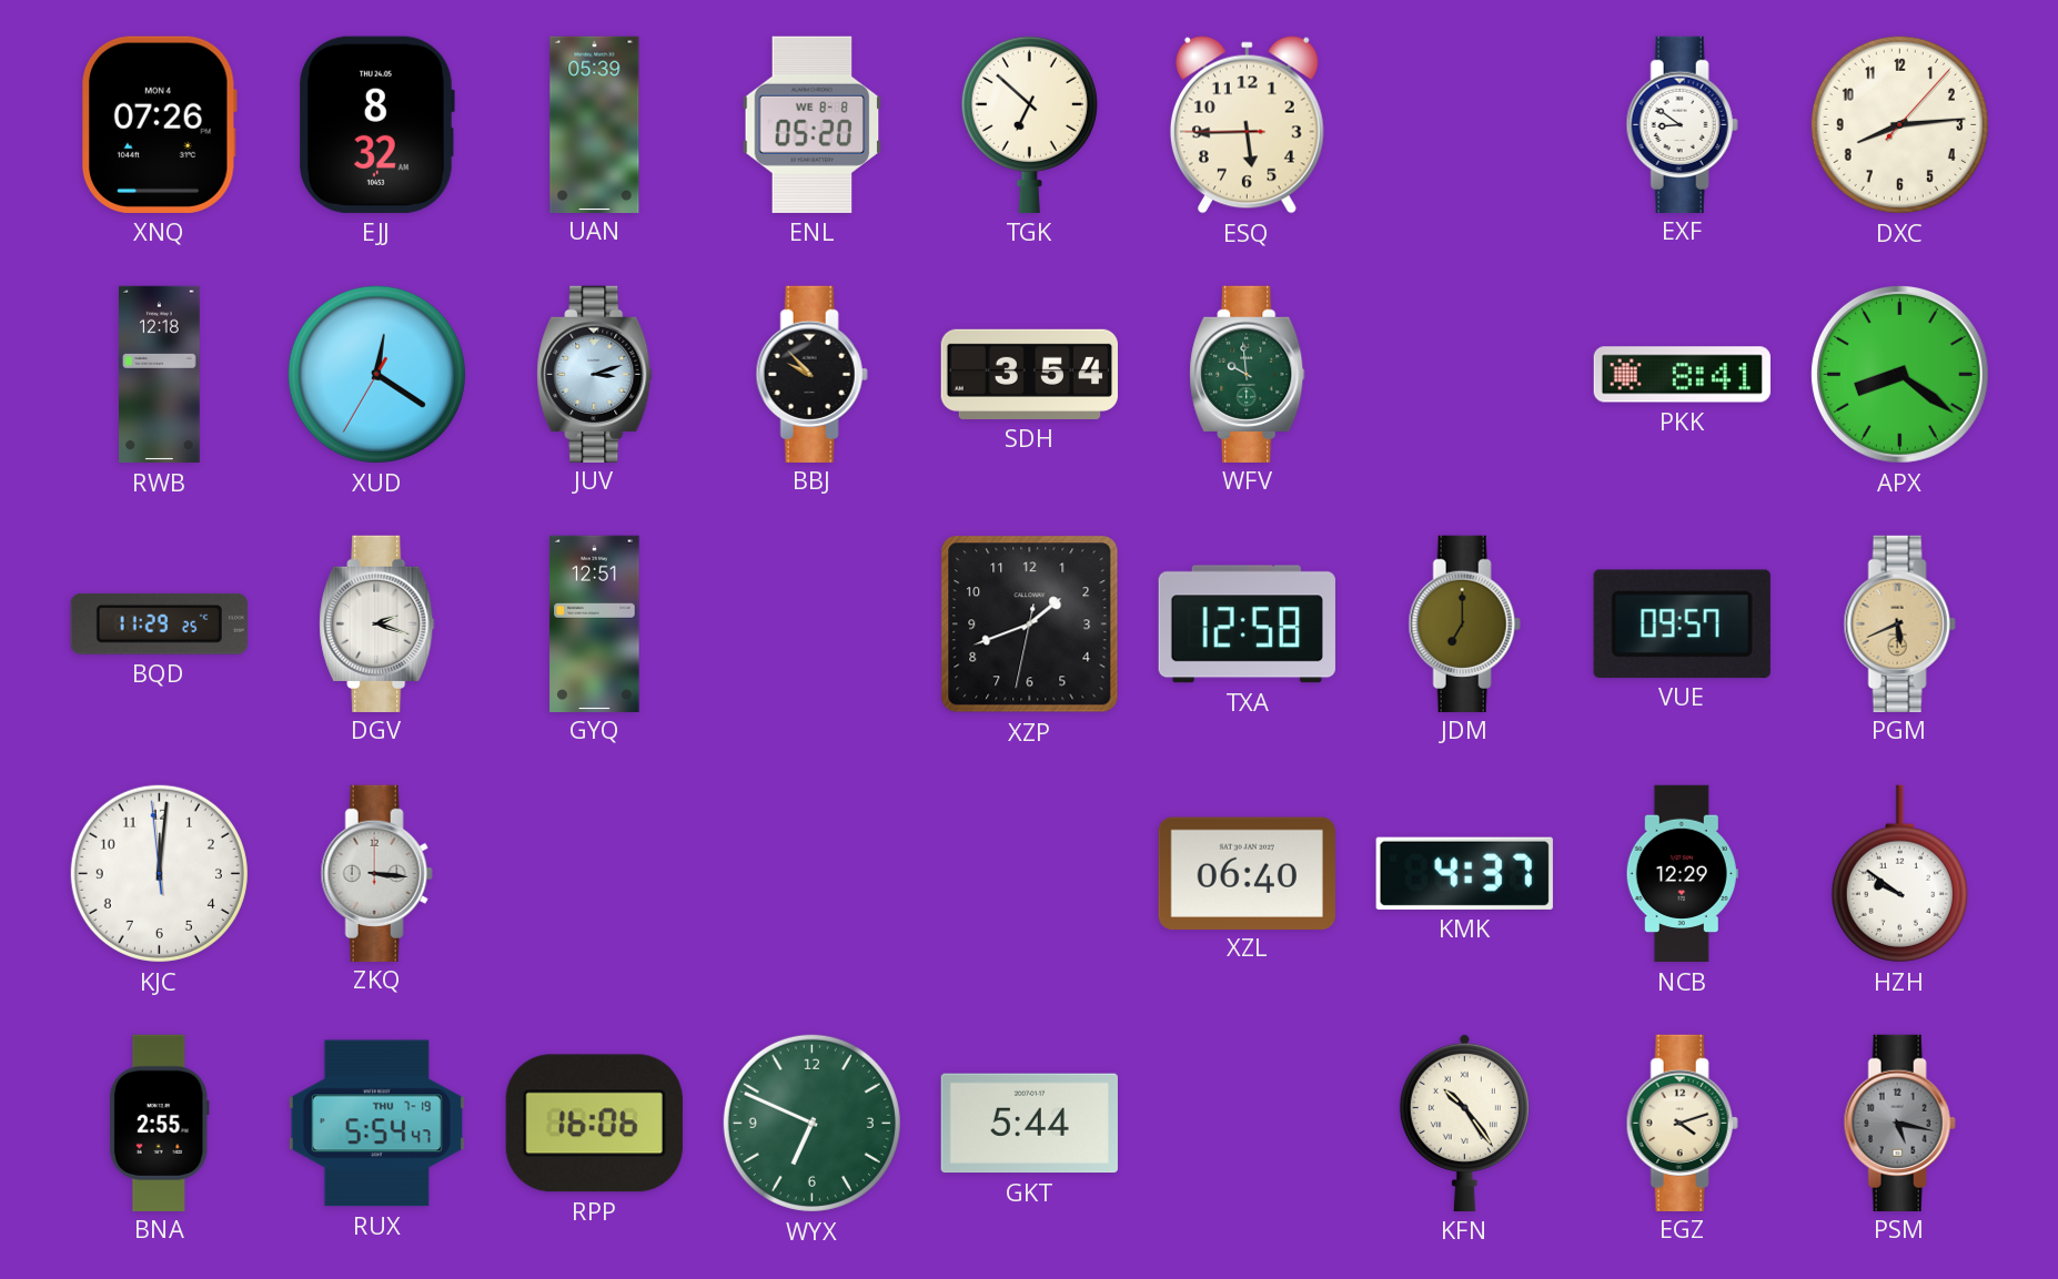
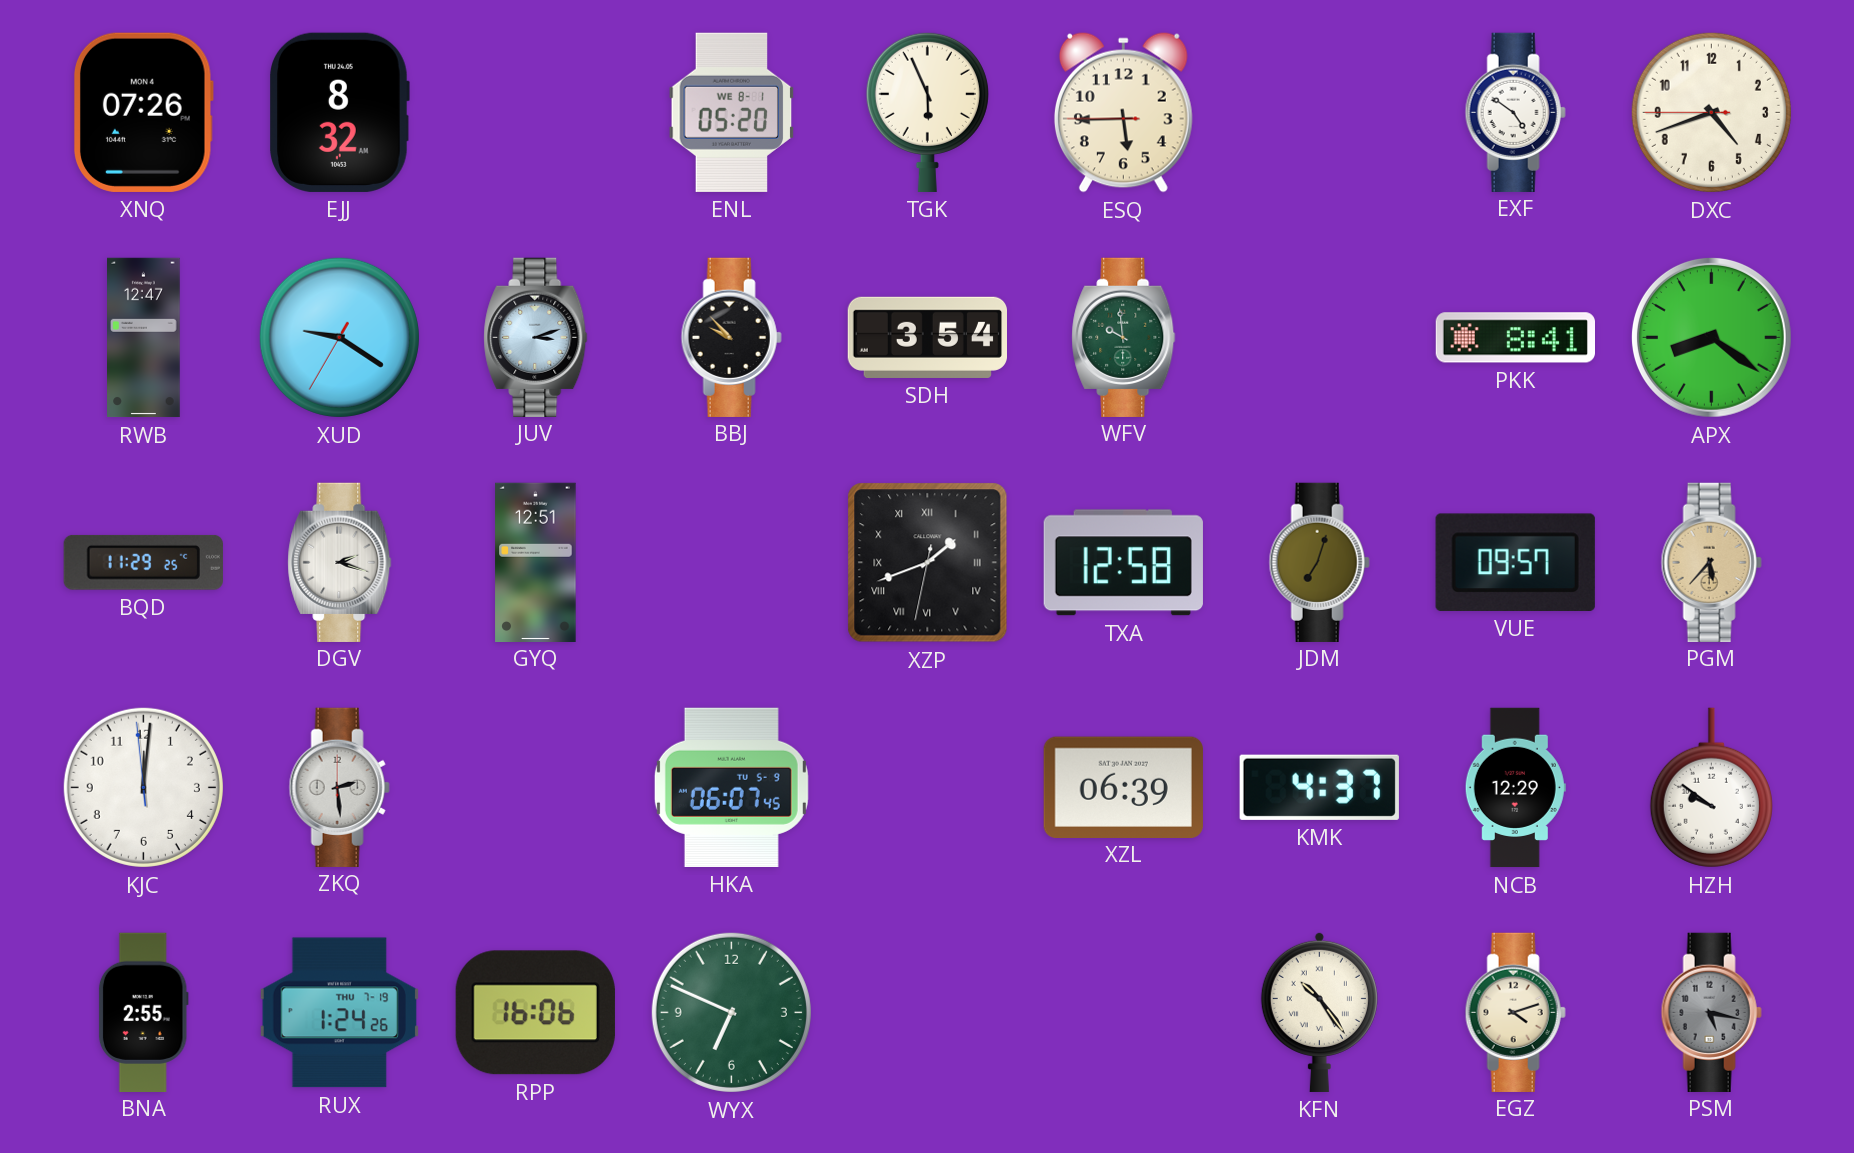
UAN: 05:39 -> none (595, 124)
ENL date: WE 8-8 -> WE 8-1 (732, 112)
TGK: 6:52 -> 5:56 (927, 112)
EXF: 8:51 -> 4:51 (1515, 112)
DXC: 8:14 -> 4:41 (1711, 112)
RWB: 12:18 -> 12:47 (144, 338)
XUD: 12:20 -> 9:20 (339, 337)
XZP numerals: Arabic -> Roman (928, 563)
JDM: 7:00 -> 7:03 (1319, 562)
PGM: 5:41 -> 5:37 (1711, 562)
ZKQ: 3:16 -> 2:29 (339, 787)
HKA: none -> 06:07 (731, 787)
XZL: 06:40 -> 06:39 (1123, 787)
RUX: 5:54 -> 1:24 (339, 1013)
GKT: 5:44 -> none (1029, 1124)
